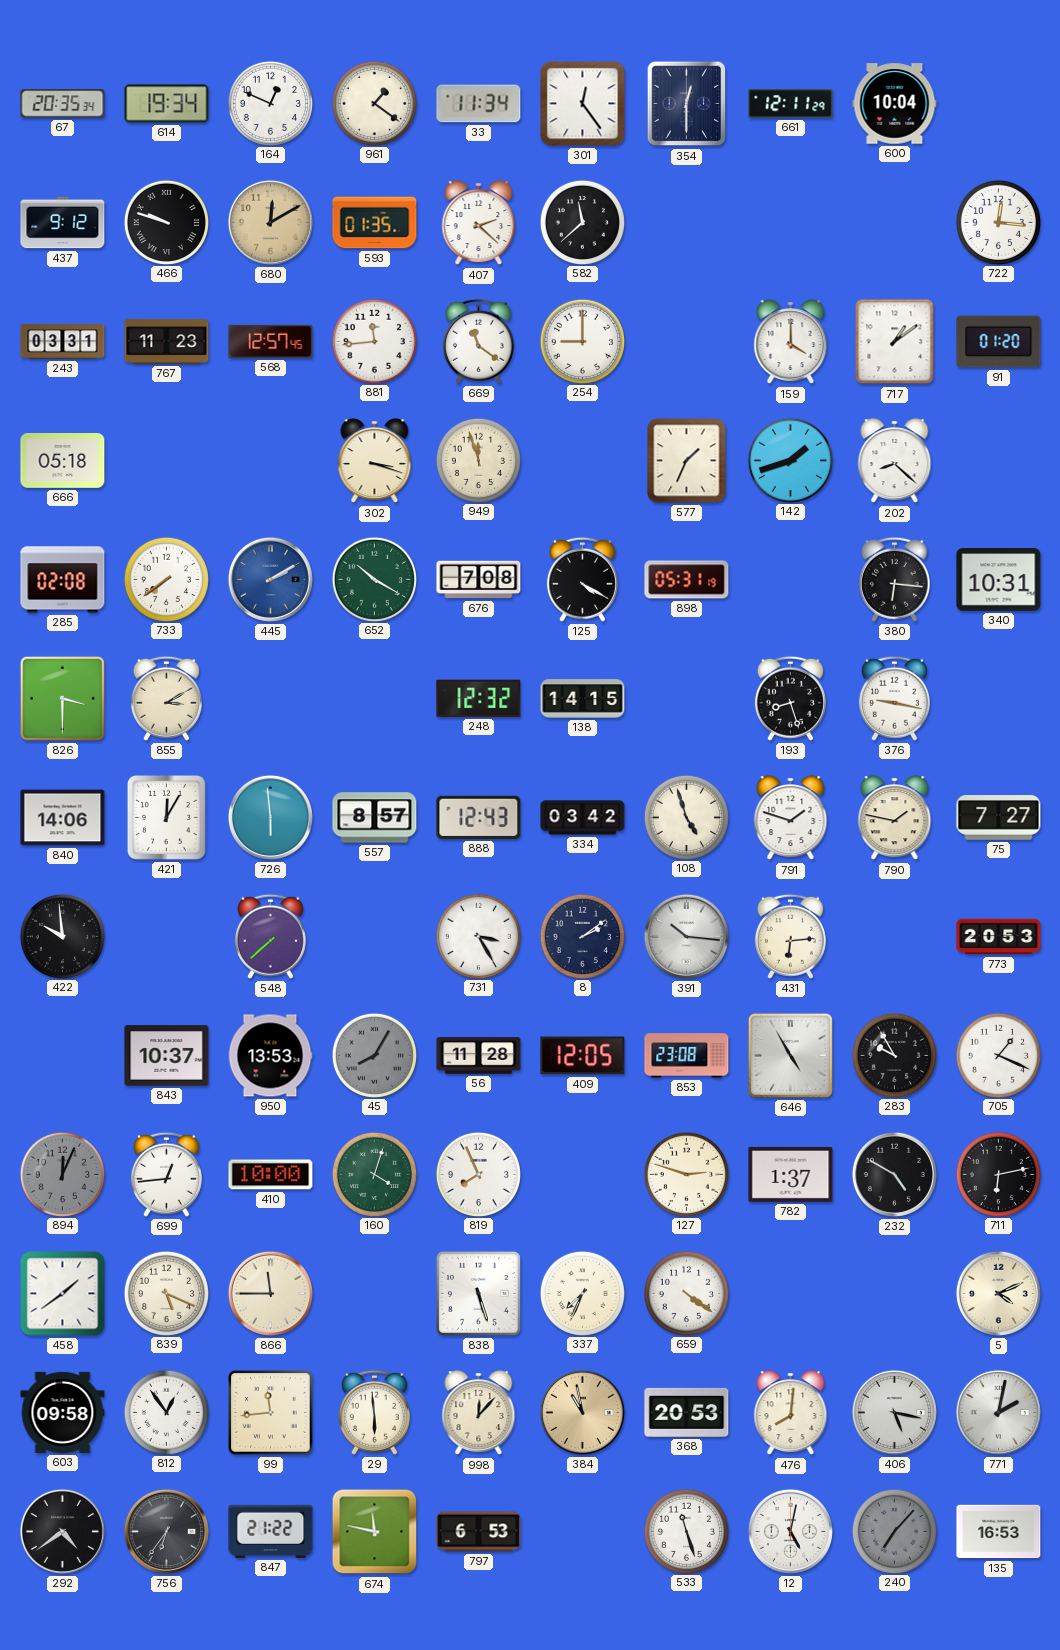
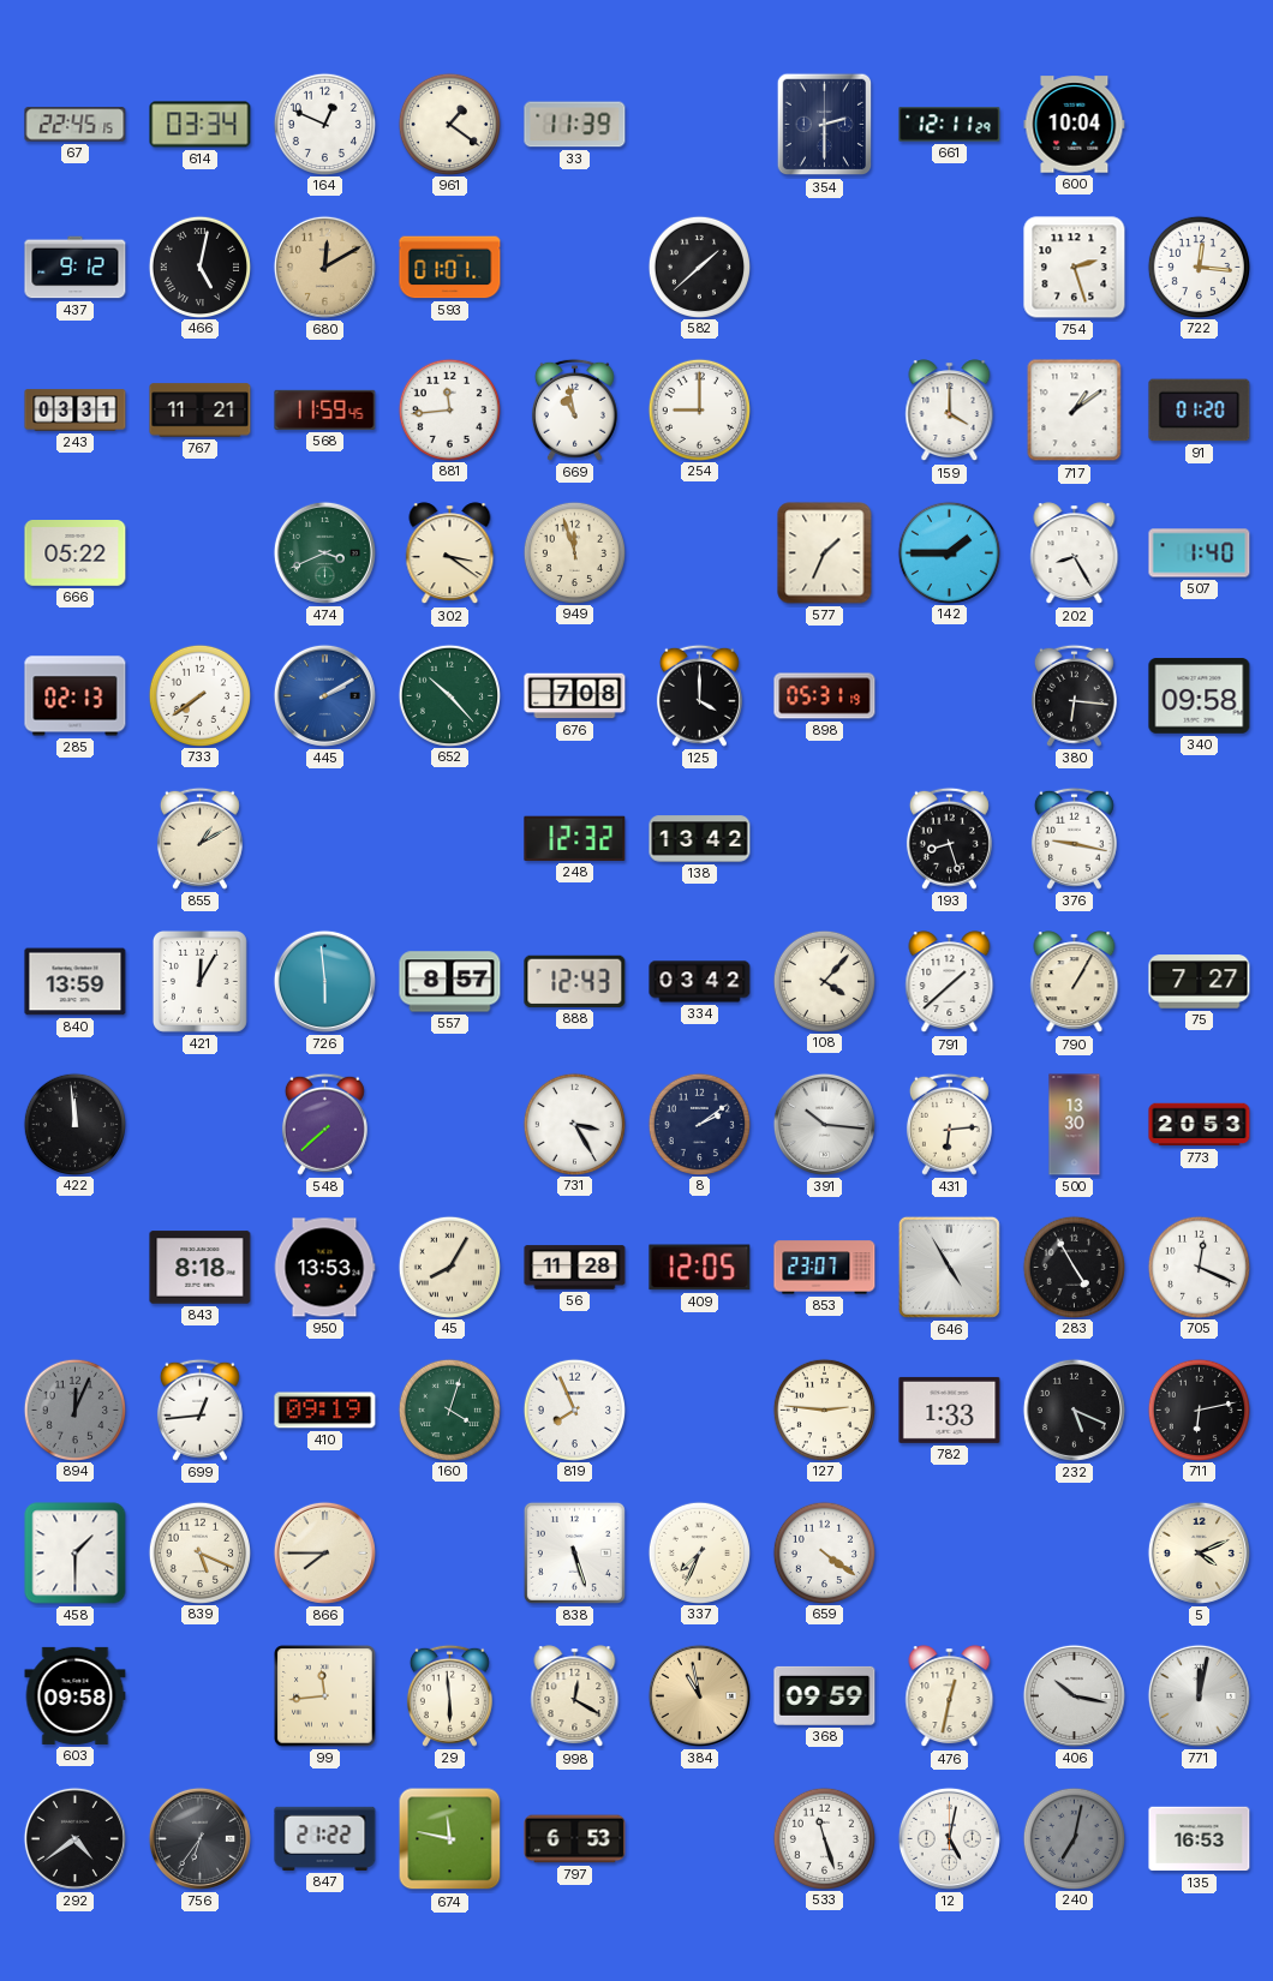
67: 20:35 -> 22:45 (76, 125)
614: 19:34 -> 03:34 (201, 125)
33: 11:34 -> 11:39 (575, 125)
301: 12:24 -> none (583, 104)
354: 12:30 -> 2:30 (825, 125)
466: 9:48 -> 5:02 (199, 267)
593: 01:35 -> 01:01 (450, 268)
407: 2:22 -> none (479, 223)
582: 11:38 -> 1:38 (699, 267)
754: none -> 2:27 (1075, 268)
767: 11:23 -> 11:21 (201, 411)
568: 12:57 -> 11:59 (325, 409)
669: 11:21 -> 10:58 (574, 409)
666: 05:18 -> 05:22 (76, 553)
474: none -> 3:41 (324, 552)
302: 3:18 -> 3:21 (450, 553)
142: 1:42 -> 1:45 (949, 552)
202: 8:22 -> 8:25 (1075, 553)
507: none -> 1:40 (1200, 553)
285: 02:08 -> 02:13 (76, 696)
652: 10:20 -> 10:23 (449, 695)
125: 4:20 -> 4:00 (699, 695)
340: 10:31 -> 09:58 (1200, 696)
826: 3:30 -> none (62, 698)
855: 3:10 -> 1:10 (199, 838)
138: 14:15 -> 13:42 (700, 839)
840: 14:06 -> 13:59 (76, 982)
108: 4:57 -> 4:07 (824, 981)
791: 1:48 -> 1:38 (950, 982)
790: 1:47 -> 1:05 (1075, 982)
422: 9:59 -> 11:59 (74, 1124)
500: none -> 13:30 (1075, 1125)
843: 10:37 -> 8:18 (201, 1268)
45 dial: grey -> cream (449, 1267)
853: 23:08 -> 23:07 (825, 1268)
283: 9:55 -> 4:55 (1074, 1267)
705: 1:19 -> 12:19 (1199, 1267)
410: 10:00 -> 09:19 (325, 1411)
127: 2:48 -> 2:46 (824, 1410)
782: 1:37 -> 1:33 (950, 1410)
232: 4:50 -> 5:19 (1074, 1410)
458: 1:39 -> 1:30 (76, 1554)
866: 11:45 -> 7:45 (324, 1552)
812: 12:54 -> none (166, 1412)
998: 12:07 -> 12:20 (575, 1696)
368: 20:53 -> 09:59 (825, 1695)
476: 8:01 -> 12:32 (950, 1696)
406: 5:17 -> 10:17 (1074, 1695)
771: 2:02 -> 12:02 (1199, 1695)
240: 7:07 -> 7:02 (1074, 1838)
